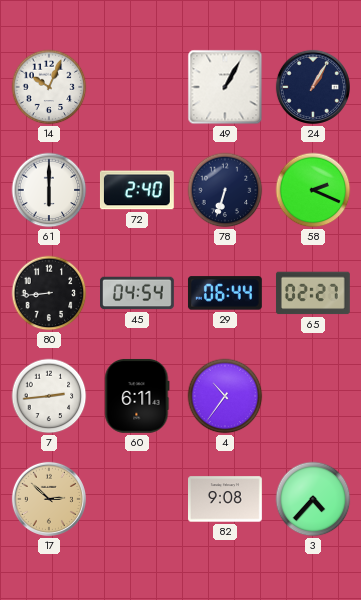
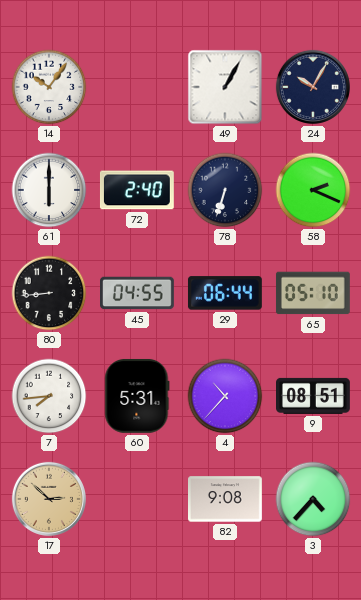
14: 10:04 -> 10:06 (49, 87)
24: 1:05 -> 10:05 (313, 87)
45: 04:54 -> 04:55 (138, 293)
65: 02:27 -> 05:10 (313, 293)
7: 2:44 -> 7:44 (49, 396)
60: 6:11 -> 5:31 (137, 396)
4: 10:36 -> 10:37 (225, 396)
9: none -> 08:51 (314, 396)
